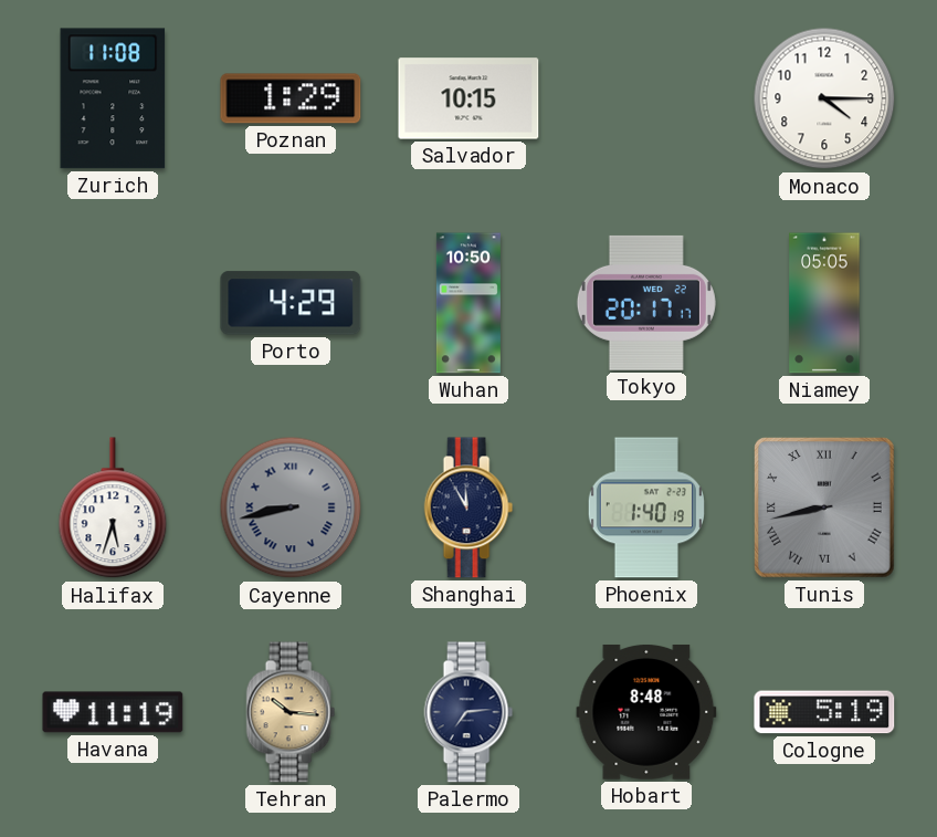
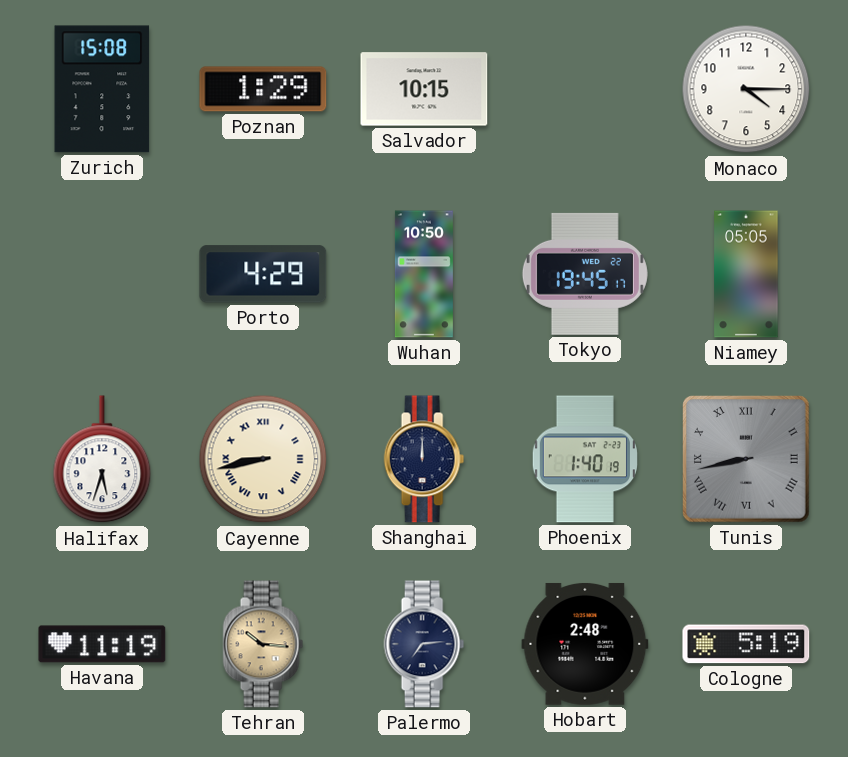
Zurich: 11:08 -> 15:08 (102, 89)
Tokyo: 20:17 -> 19:45 (585, 274)
Cayenne dial: grey -> cream (263, 459)
Shanghai: 11:55 -> 12:00 (424, 459)
Hobart: 8:48 -> 2:48 (585, 644)
